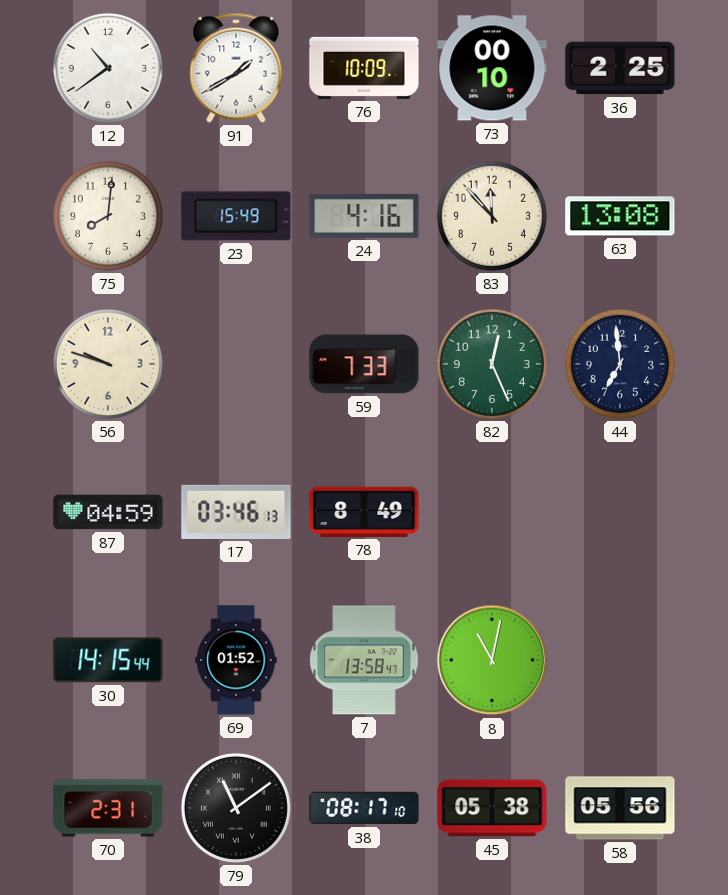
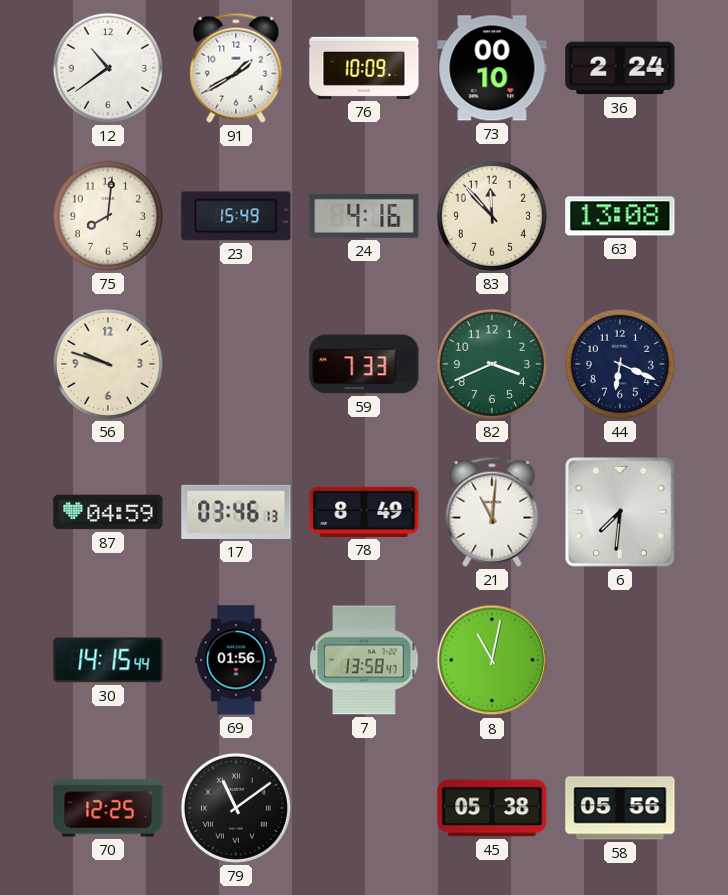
36: 2:25 -> 2:24 (620, 68)
82: 12:26 -> 3:41 (492, 364)
44: 6:59 -> 6:19 (620, 364)
21: none -> 11:01 (492, 512)
6: none -> 7:31 (620, 512)
69: 01:52 -> 01:56 (236, 660)
70: 2:31 -> 12:25 (108, 808)
38: 08:17 -> none (364, 808)
